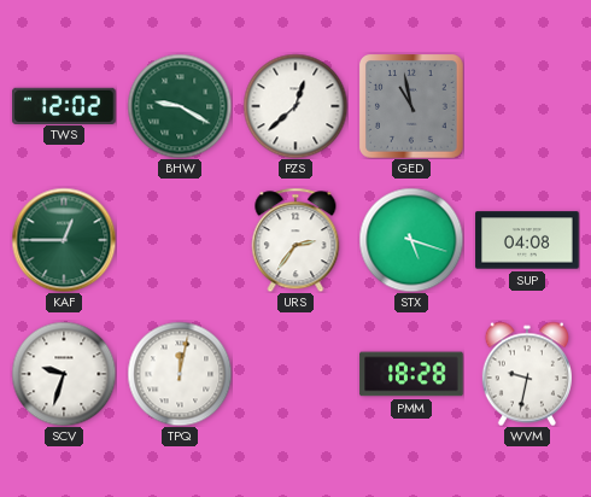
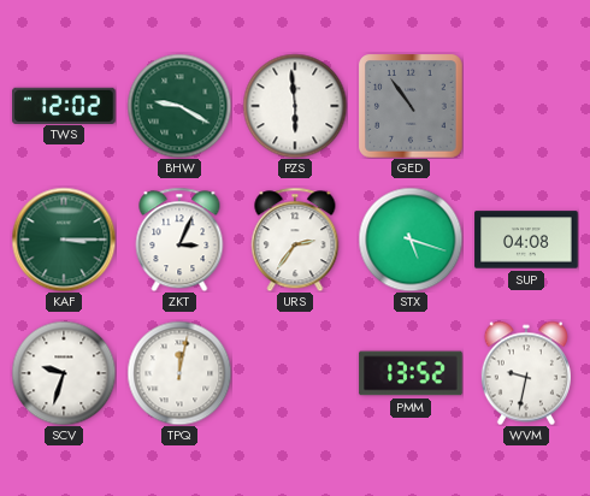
PZS: 12:38 -> 5:59 (295, 106)
GED: 10:58 -> 10:54 (412, 107)
KAF: 12:45 -> 3:15 (64, 240)
ZKT: none -> 3:04 (179, 240)
PMM: 18:28 -> 13:52 (411, 373)
